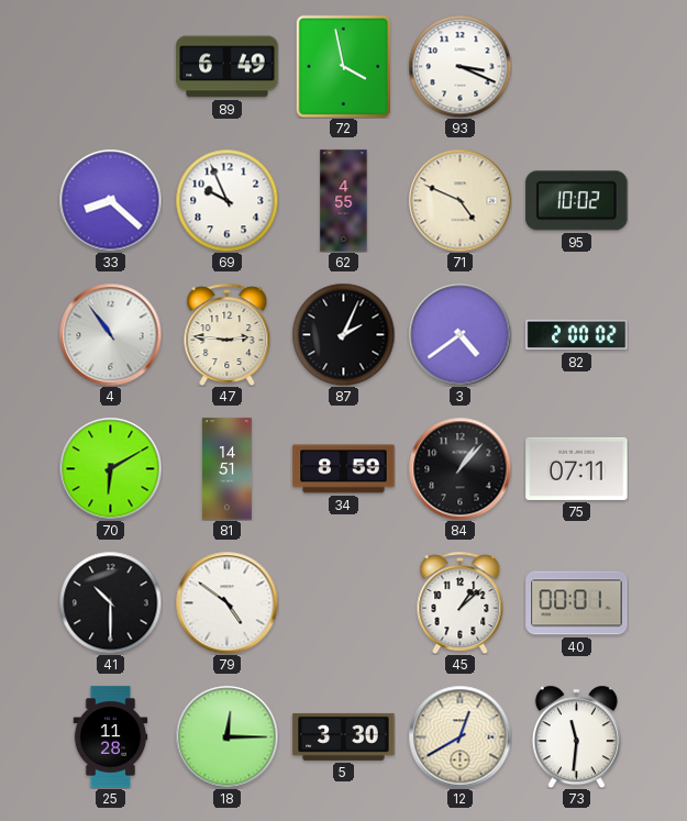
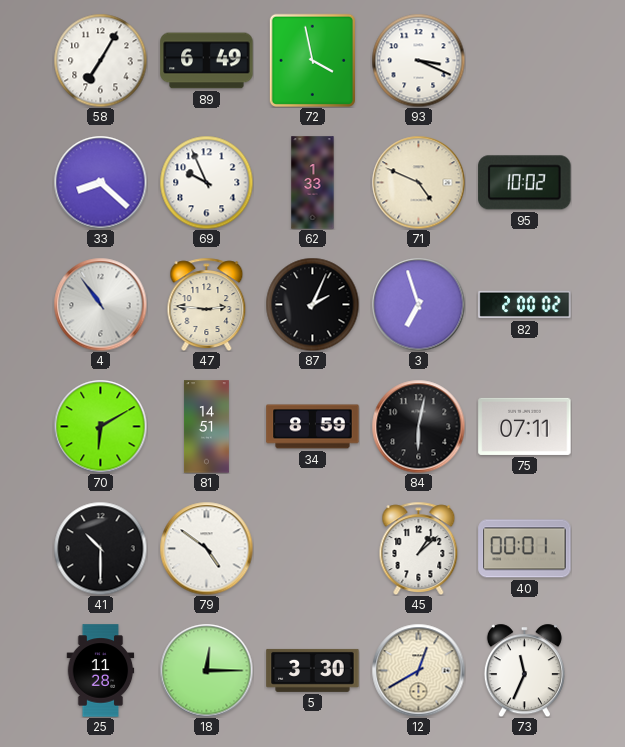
58: none -> 7:05 (100, 60)
62: 4:55 -> 1:33 (313, 183)
3: 4:39 -> 6:57 (418, 304)
84: 1:07 -> 6:02 (418, 426)
73: 11:31 -> 11:34 (524, 670)
